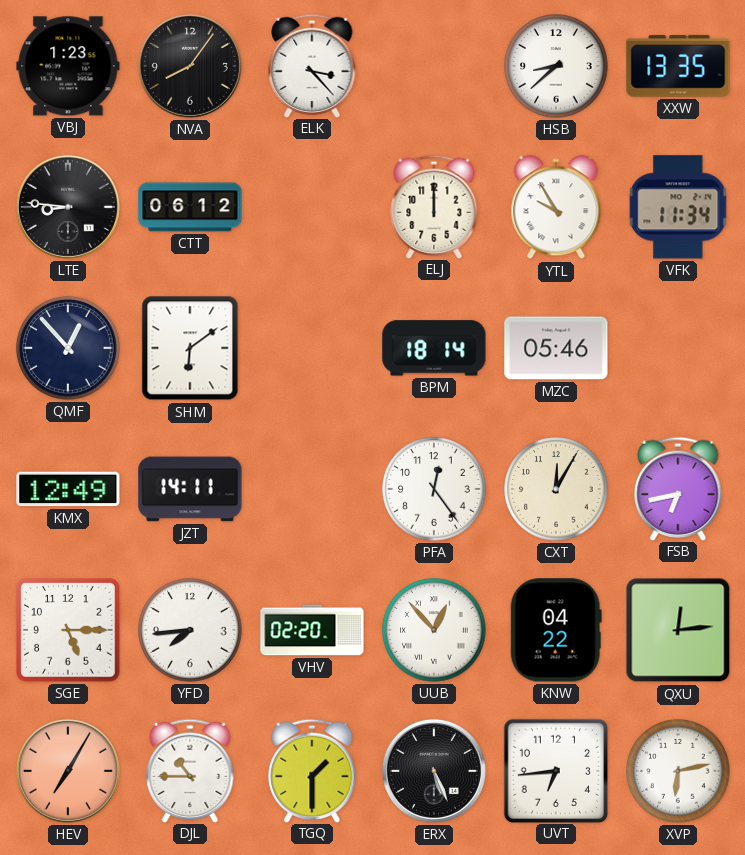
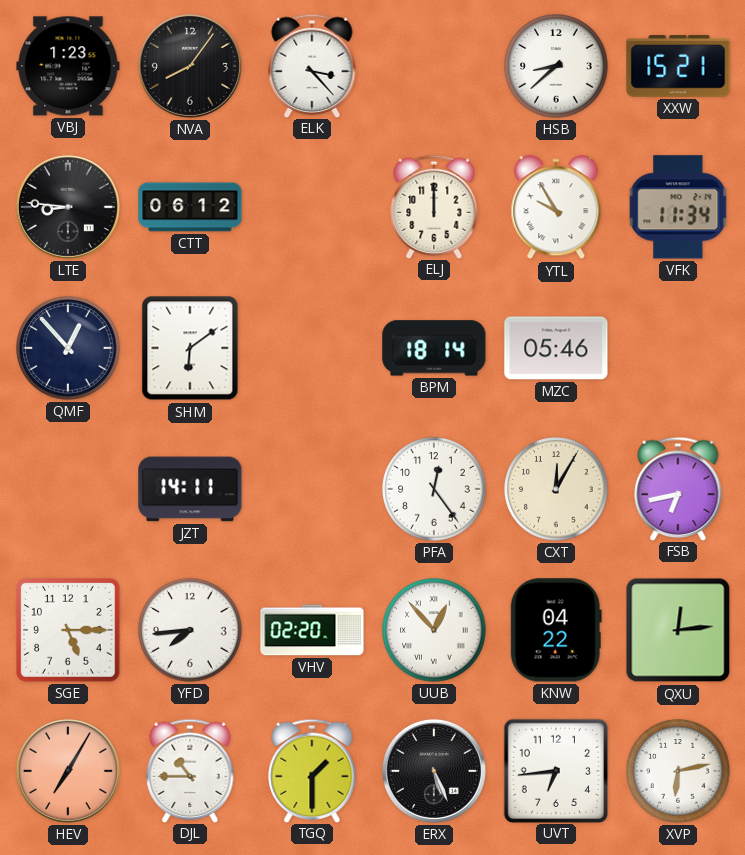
XXW: 13:35 -> 15:21 (678, 66)
KMX: 12:49 -> none (68, 489)
